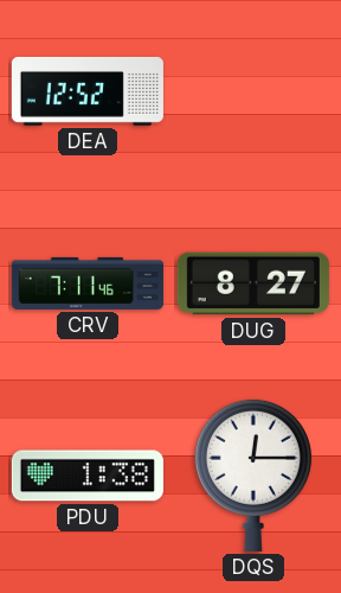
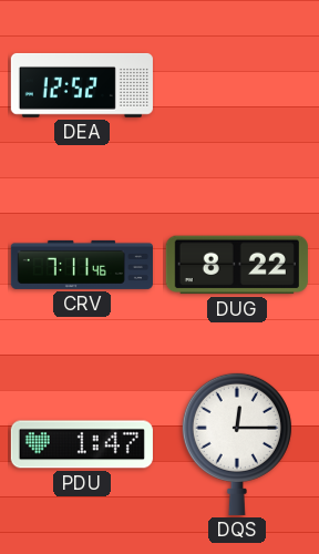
DUG: 8:27 -> 8:22 (237, 265)
PDU: 1:38 -> 1:47 (82, 444)
